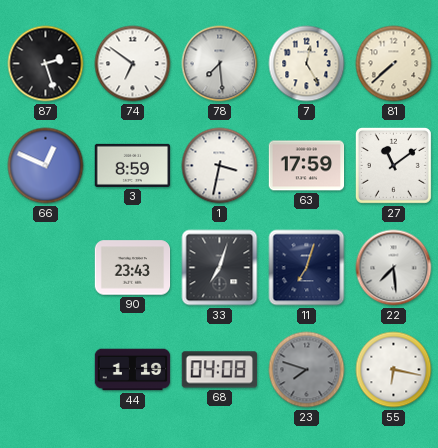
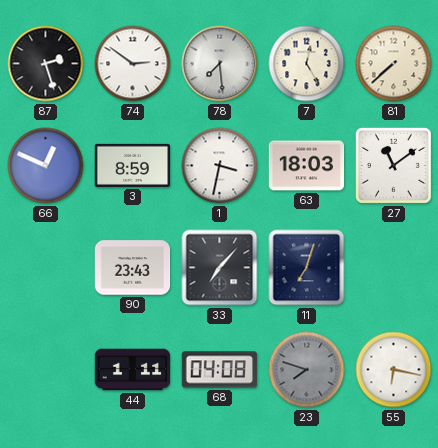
74: 6:51 -> 2:51 (133, 64)
63: 17:59 -> 18:03 (307, 166)
33: 7:03 -> 7:07 (220, 268)
22: 7:29 -> none (394, 268)
44: 1:19 -> 1:11 (133, 370)
